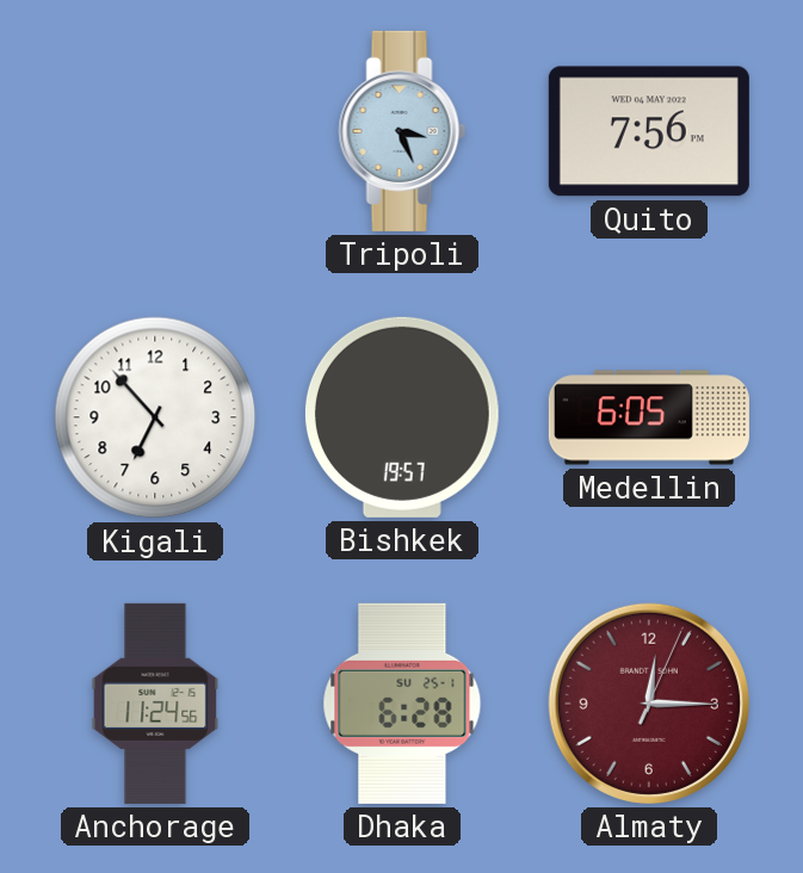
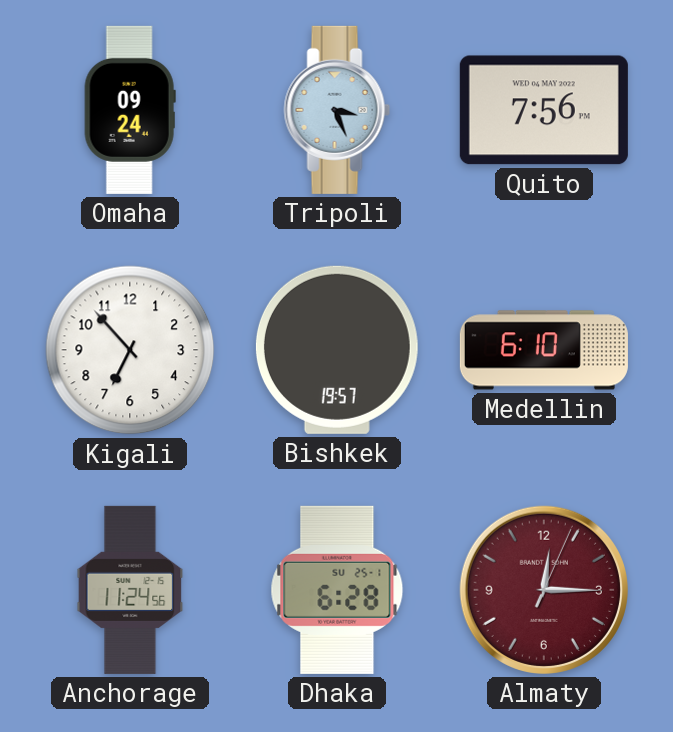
Omaha: none -> 09:24 (130, 110)
Medellin: 6:05 -> 6:10 (544, 350)
